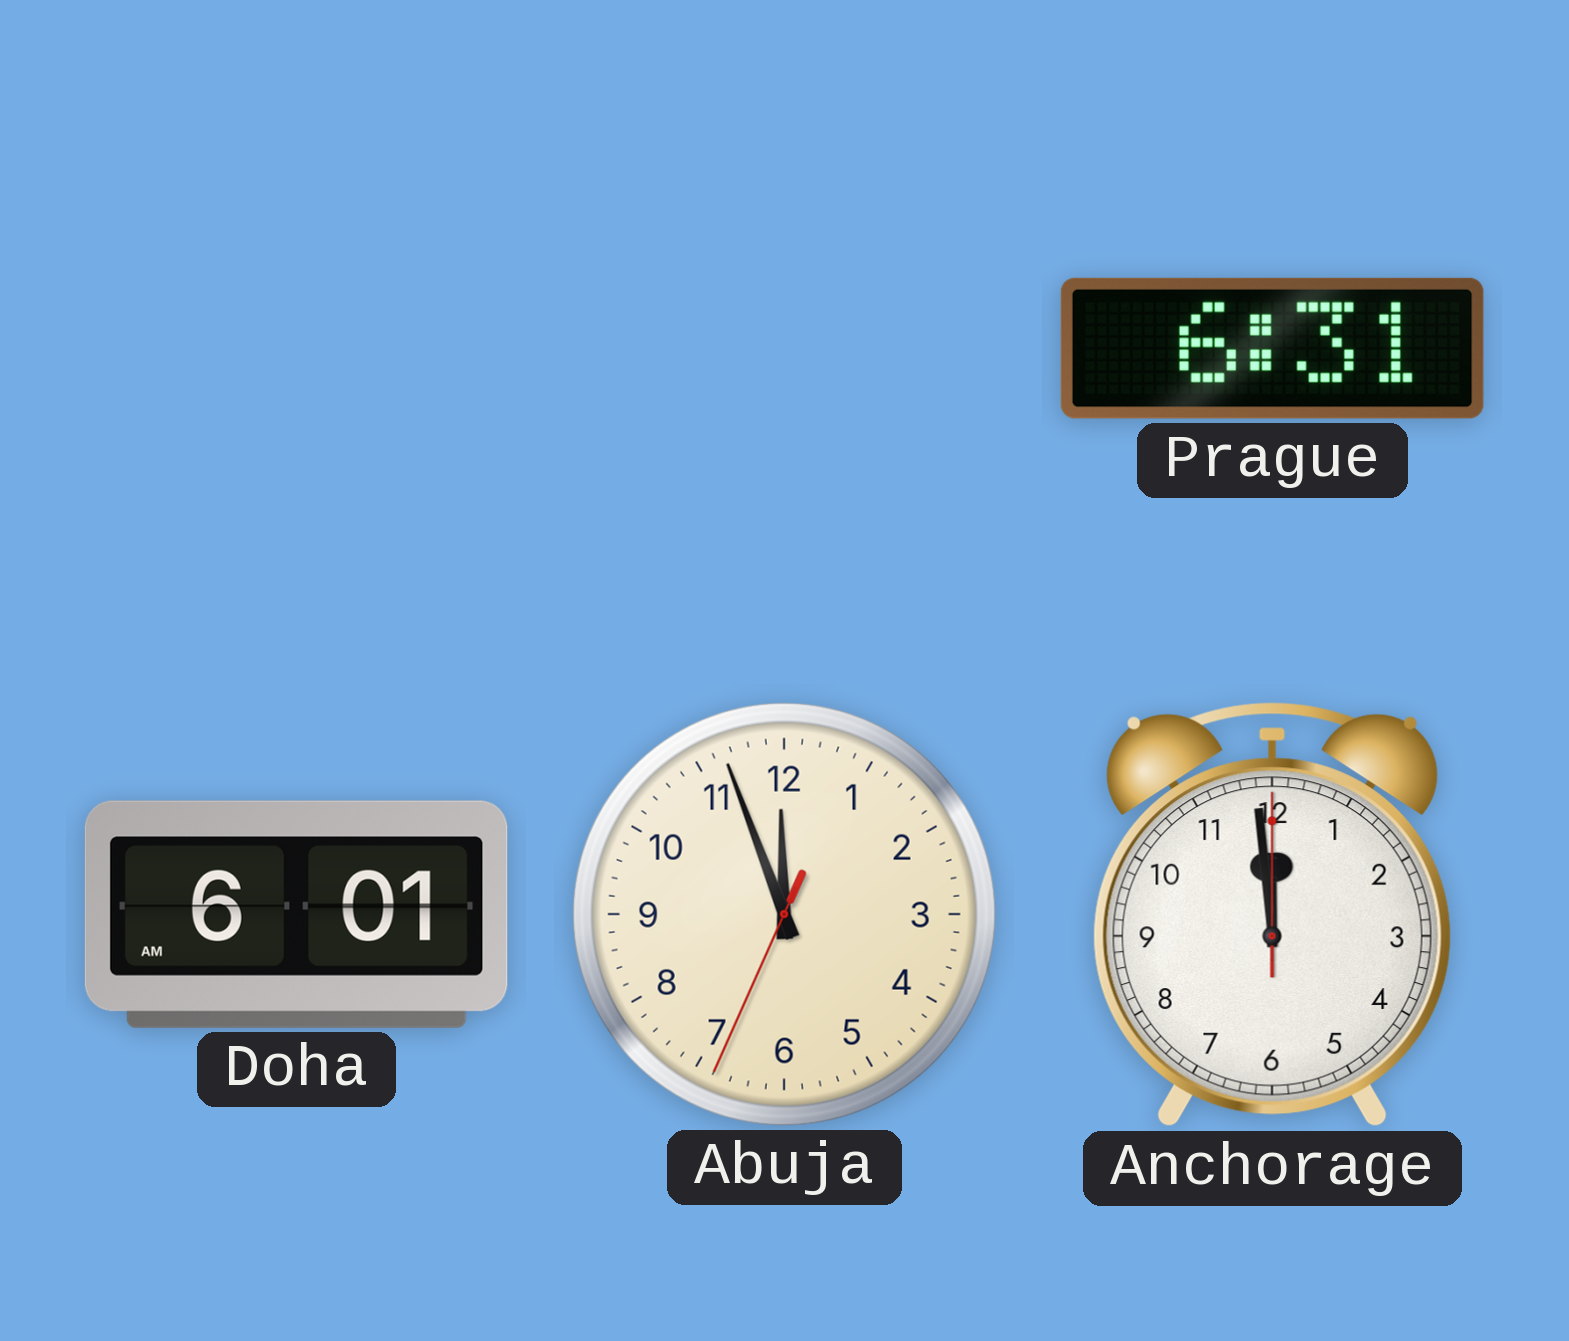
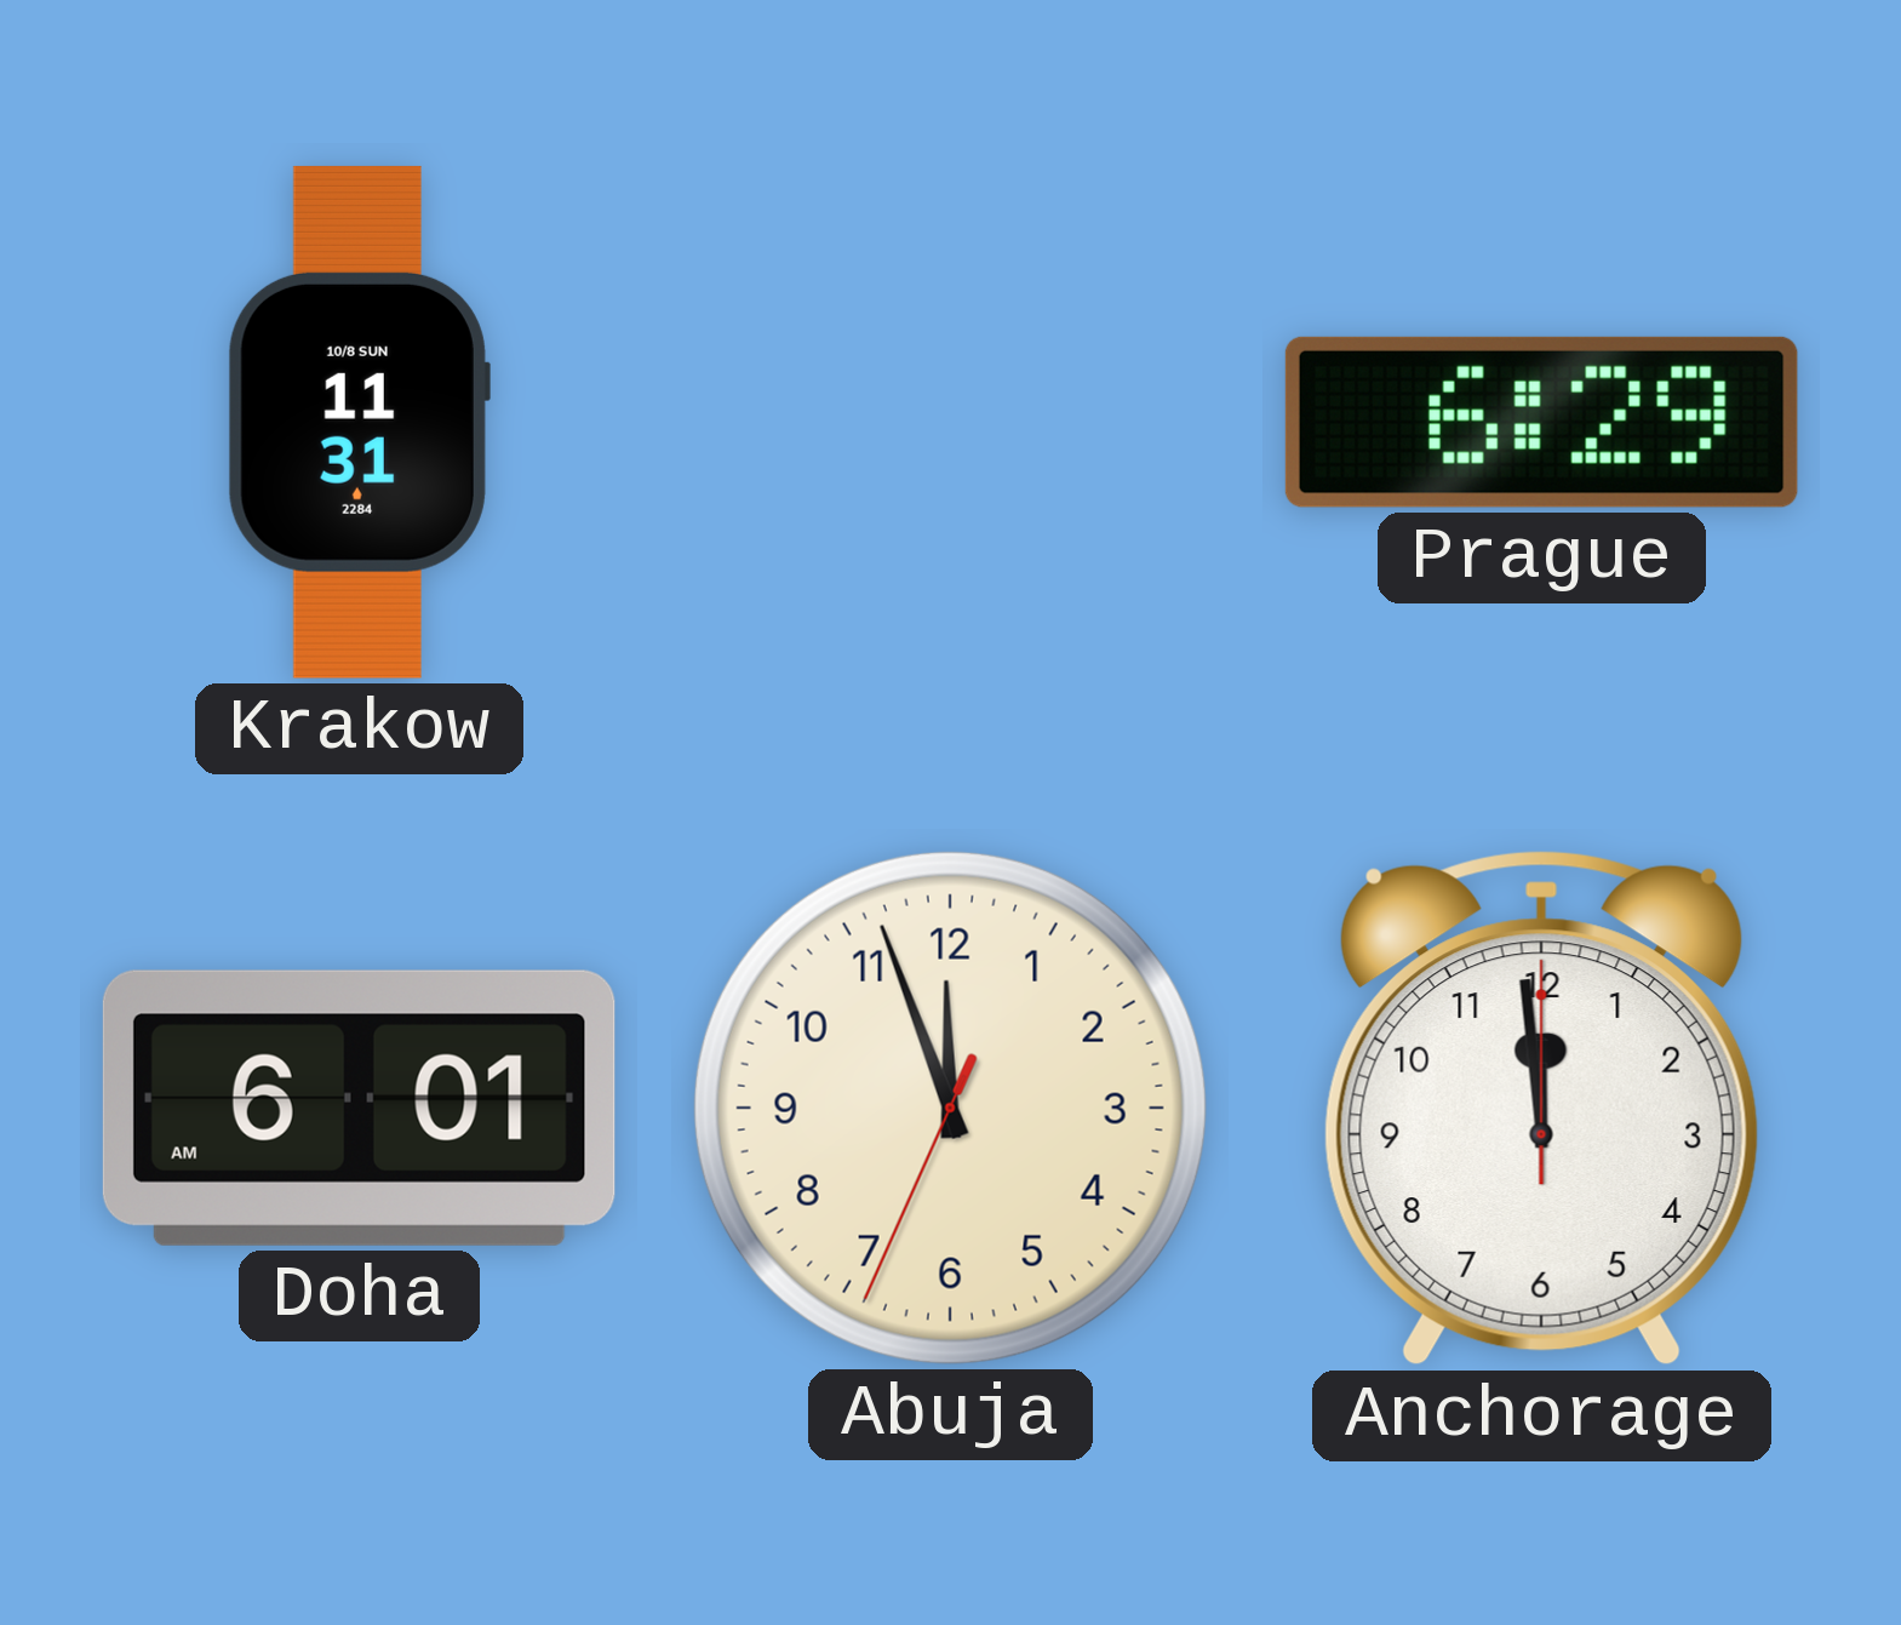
Krakow: none -> 11:31 (359, 422)
Prague: 6:31 -> 6:29 (1541, 422)
